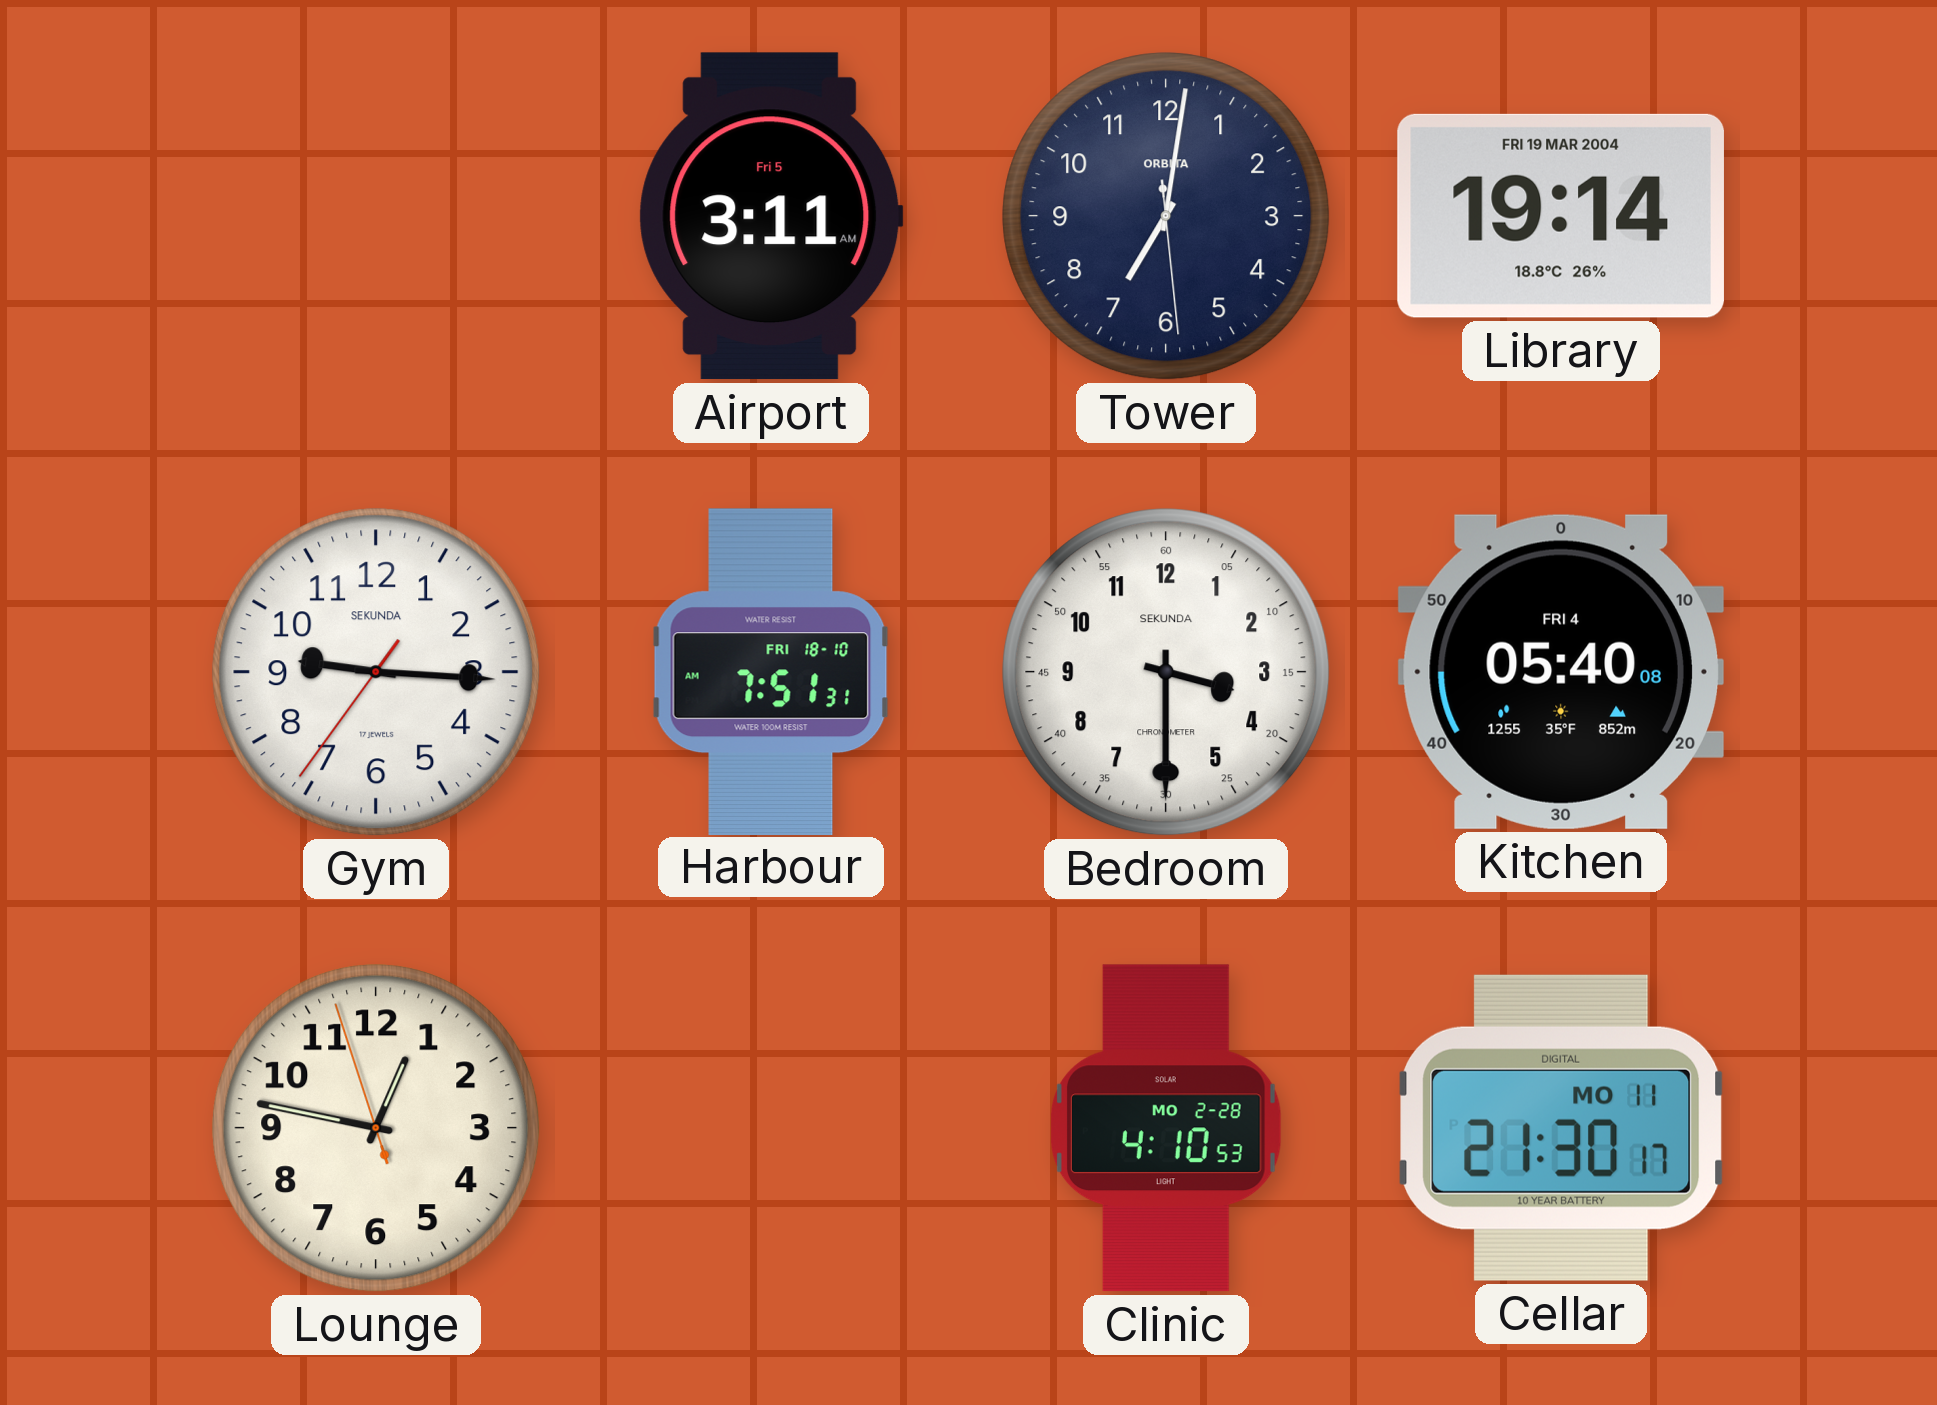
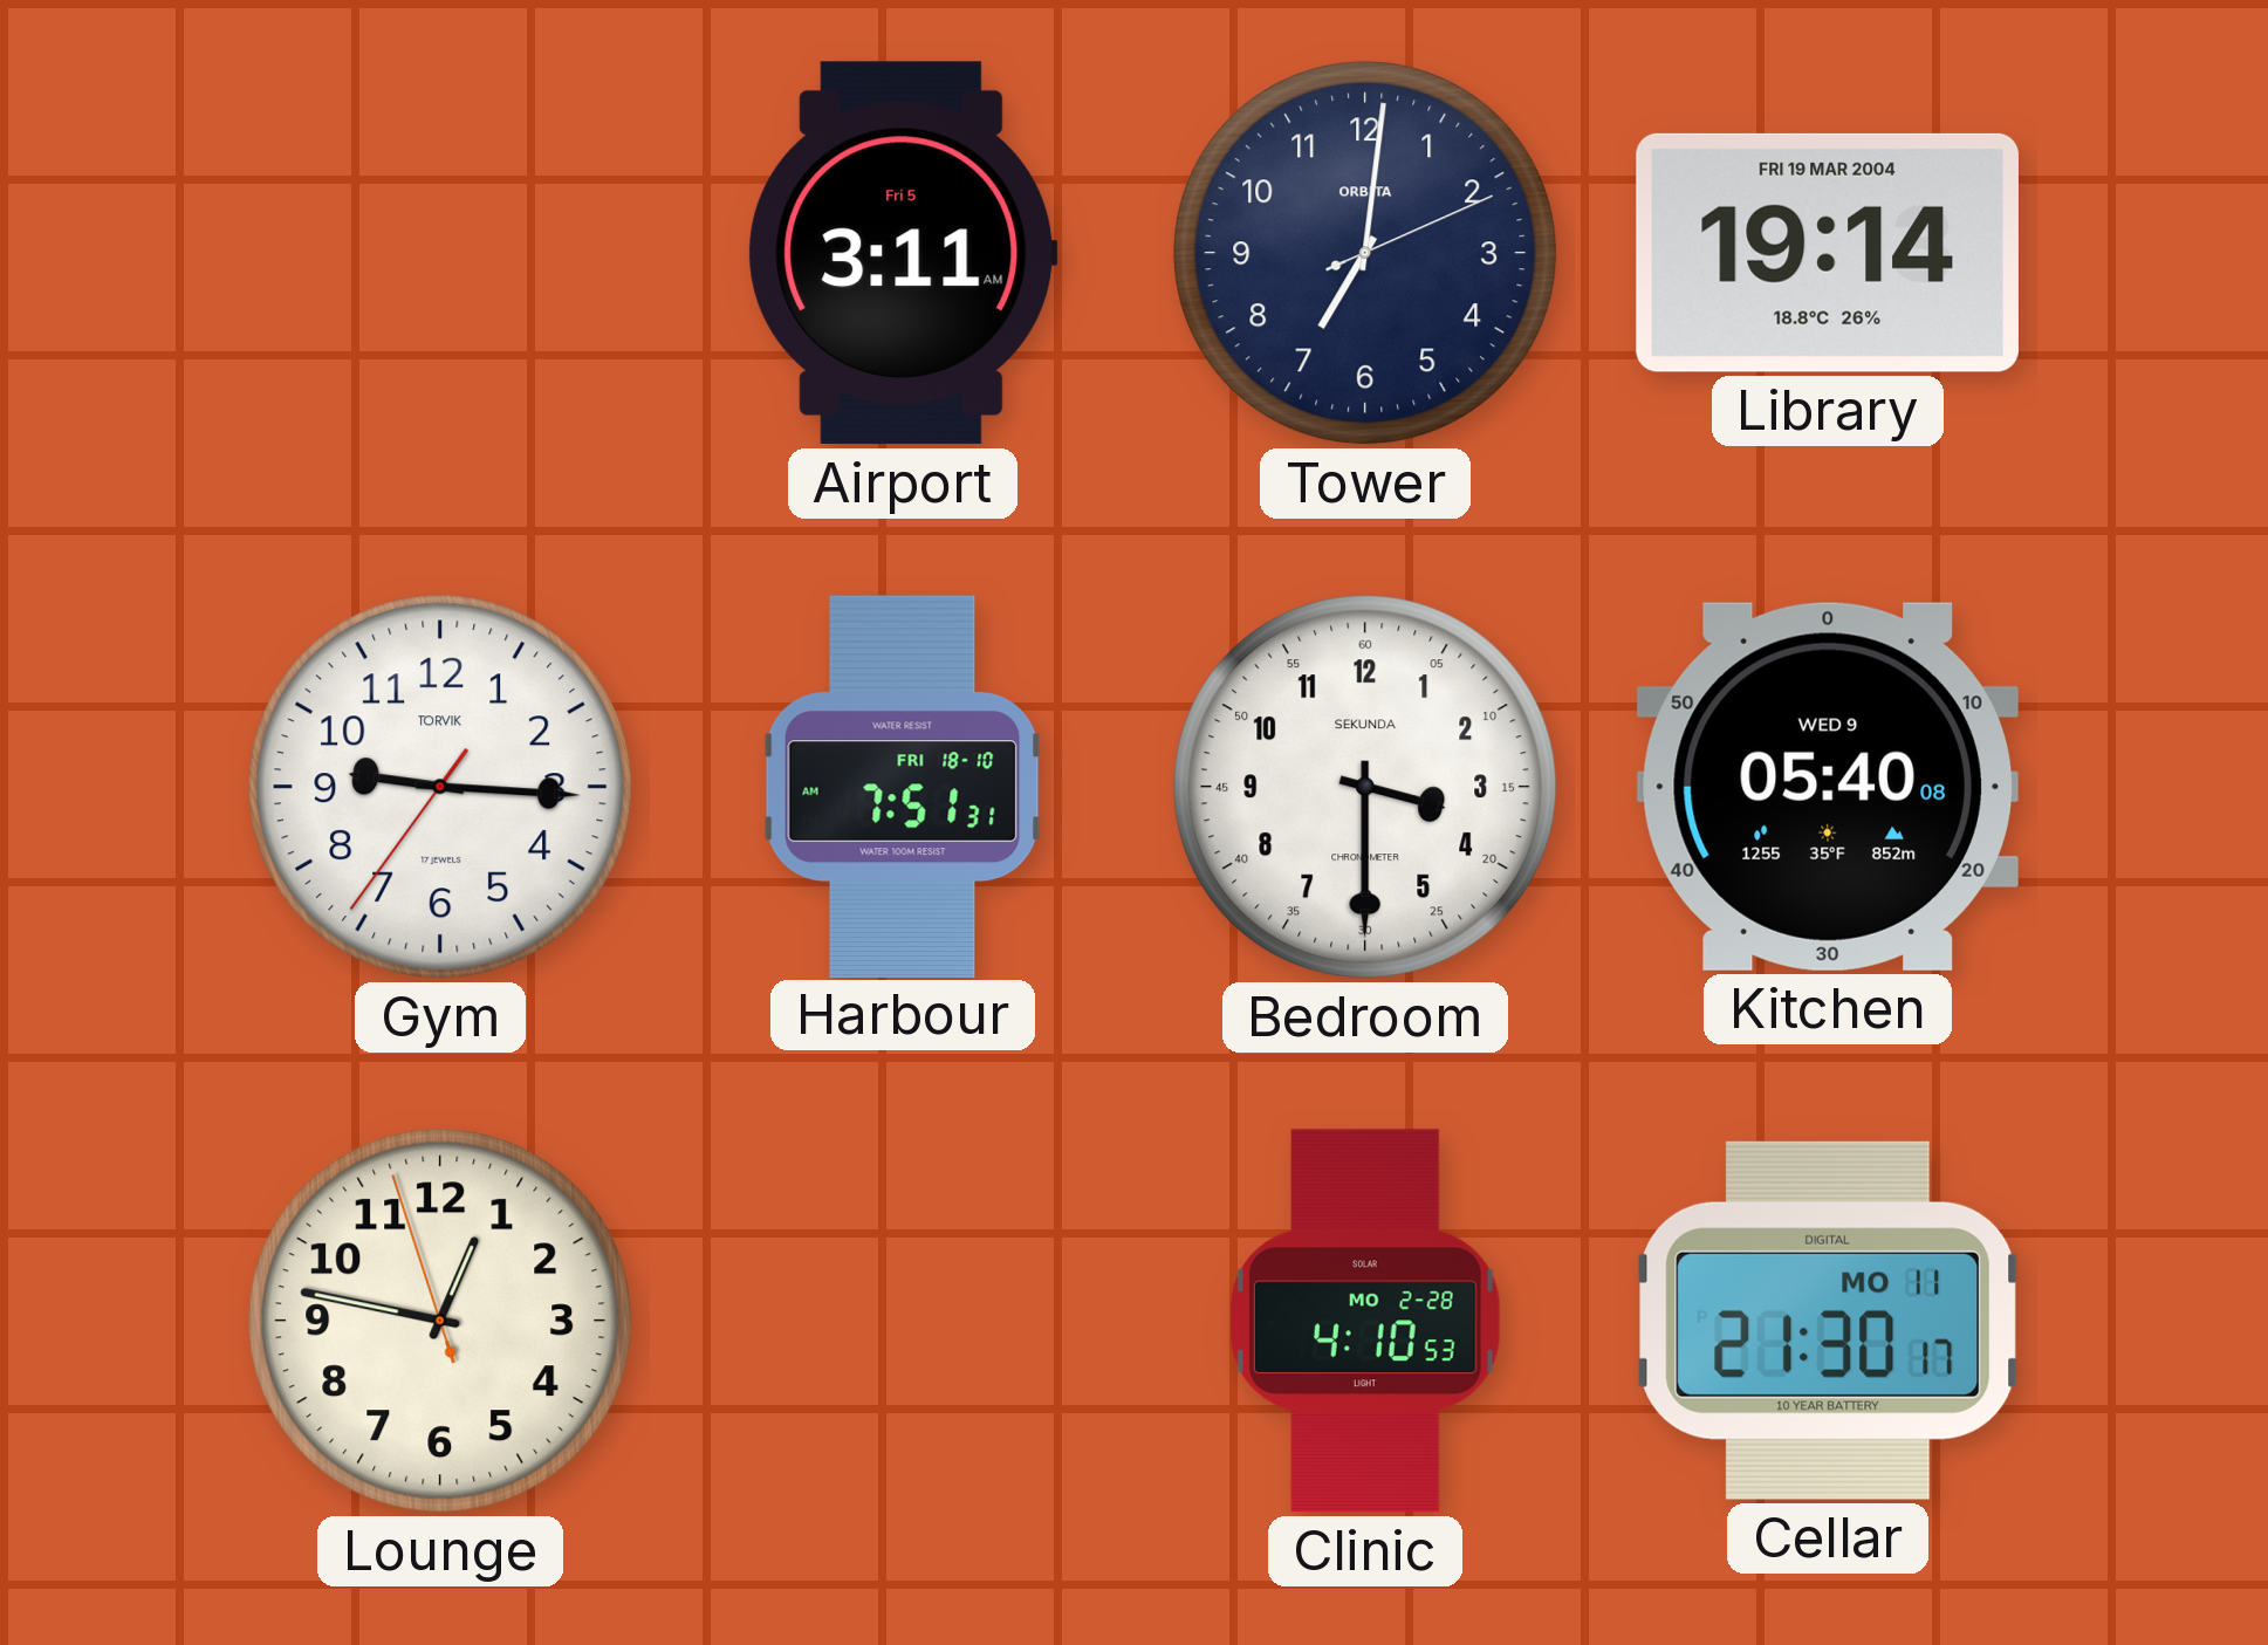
Tower: 7:01:29 -> 7:01:11 (1365, 253)
Gym brand: SEKUNDA -> TORVIK (440, 787)
Kitchen date: FRI 4 -> WED 9 (1828, 787)
